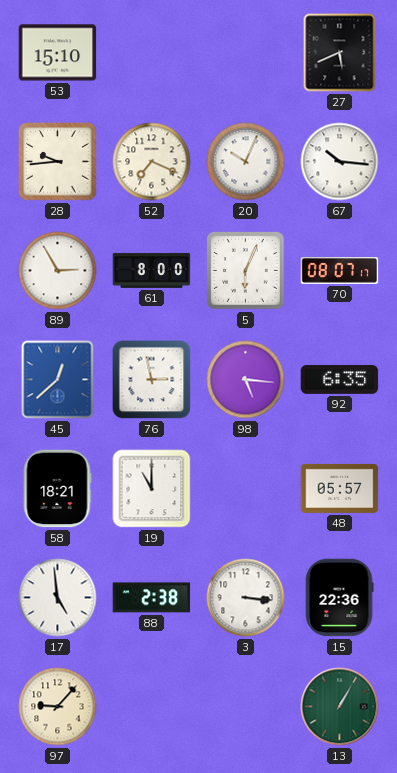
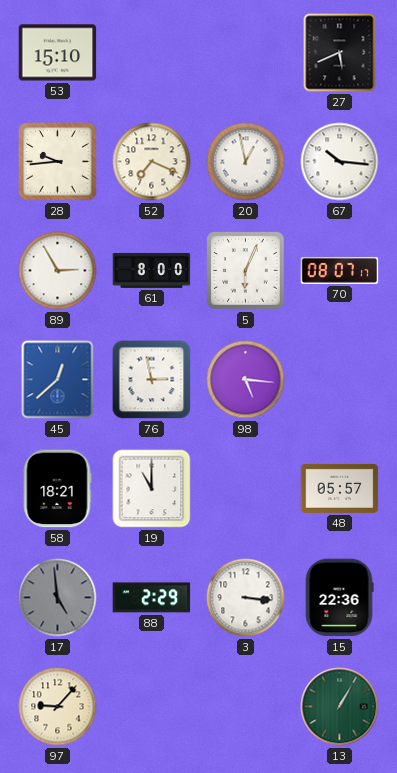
20: 10:04 -> 12:58 (246, 162)
92: 6:35 -> none (340, 379)
17 dial: white -> grey (58, 598)
88: 2:38 -> 2:29 (152, 598)
